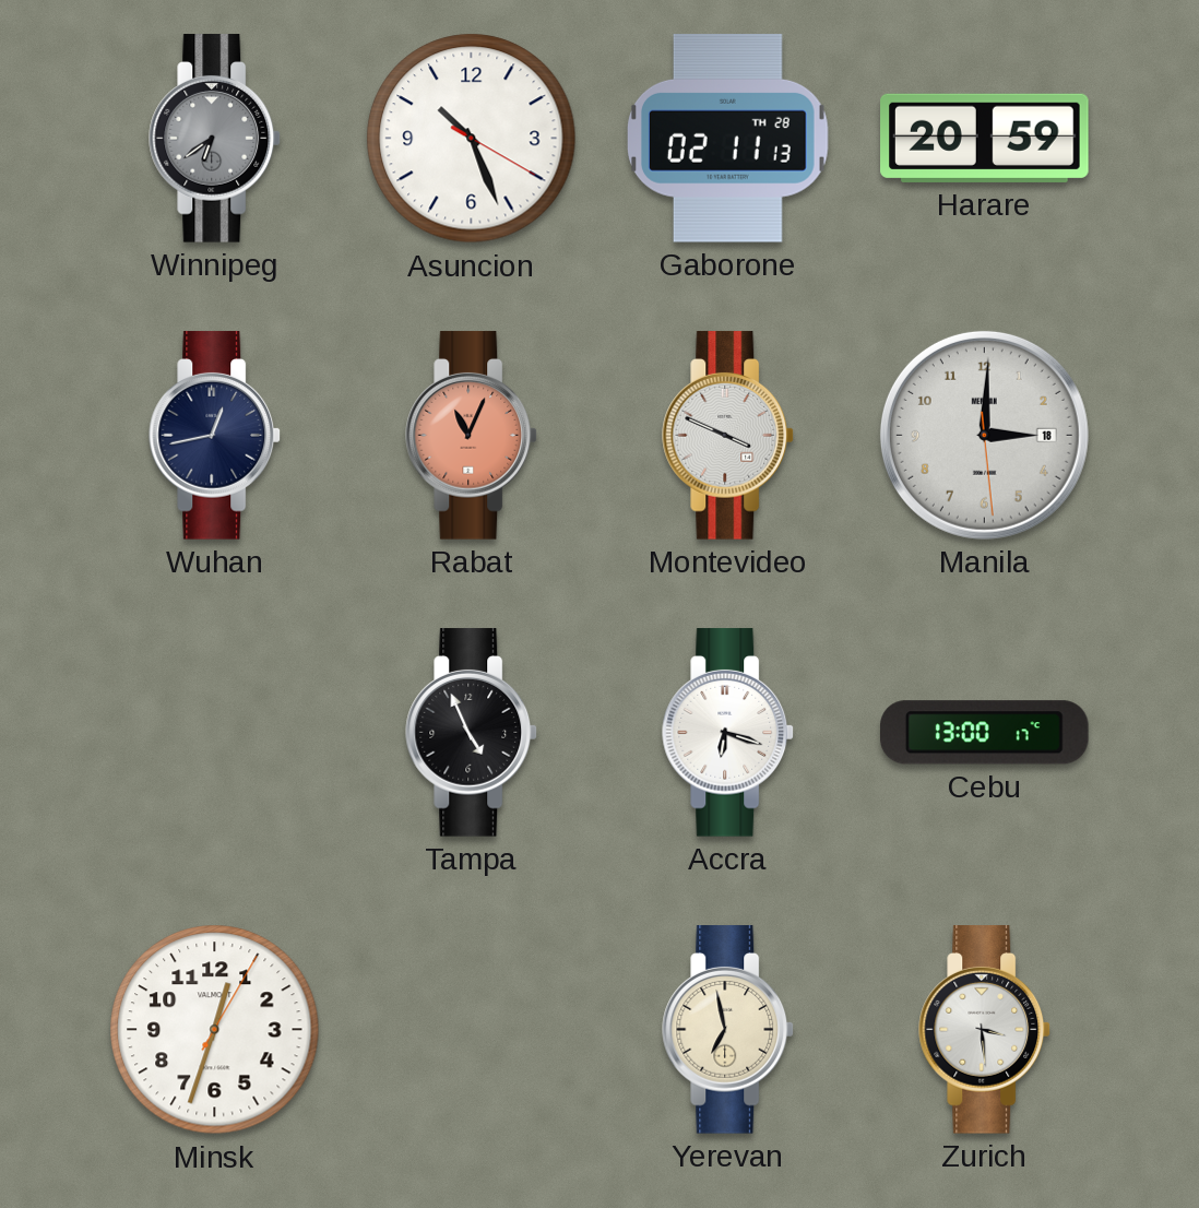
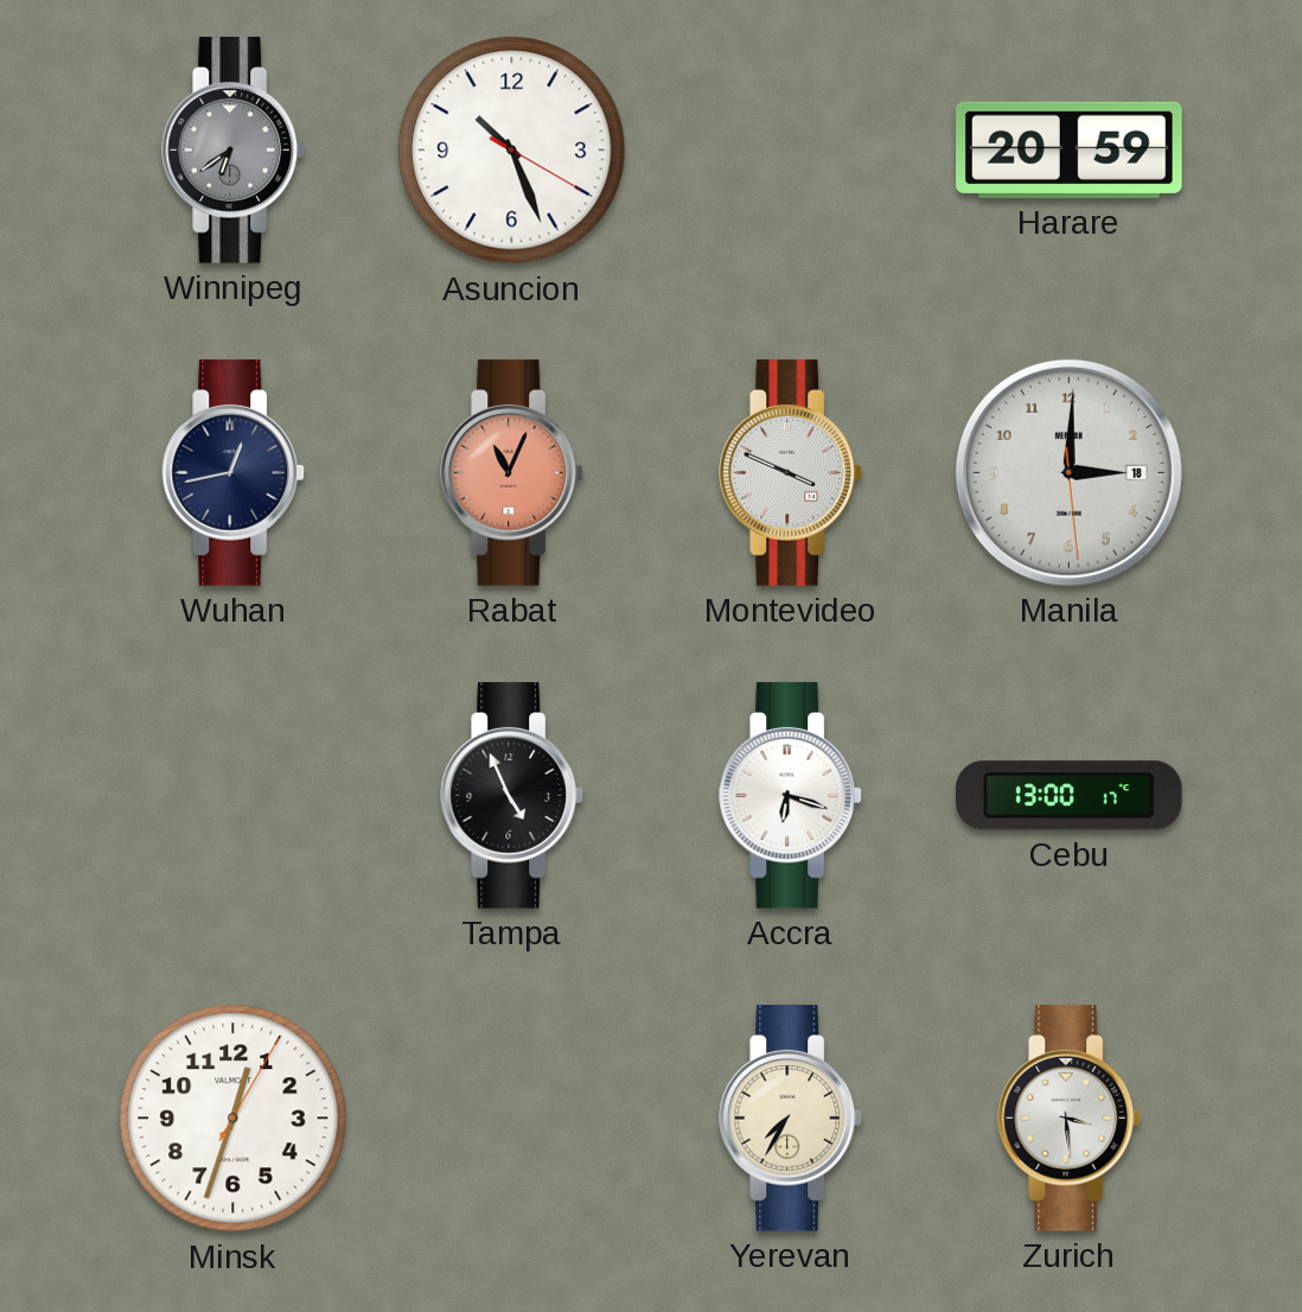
Gaborone: 02:11 -> none (727, 138)
Yerevan: 6:58 -> 7:35 (791, 1119)
